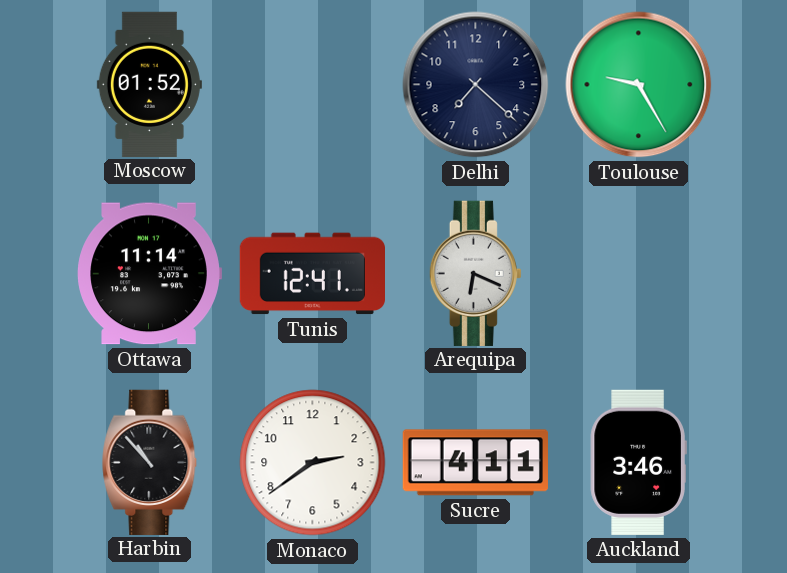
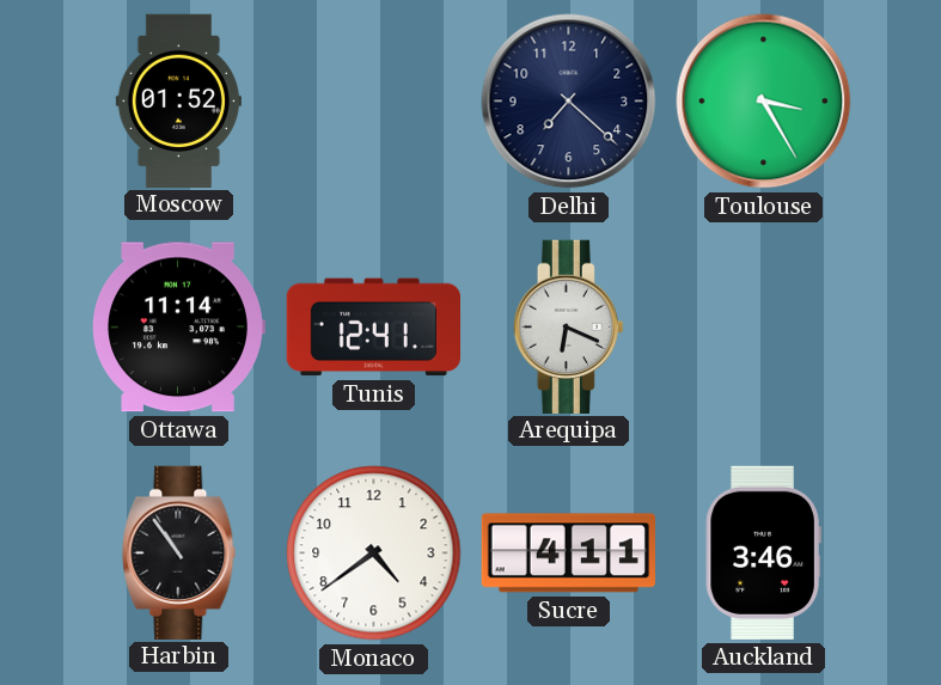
Toulouse: 9:25 -> 3:25 (764, 102)
Harbin: 10:53 -> 10:54 (179, 552)
Monaco: 2:39 -> 4:39 (374, 553)
